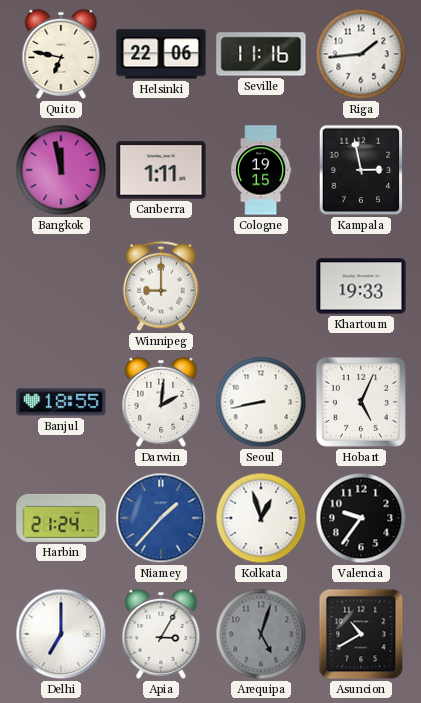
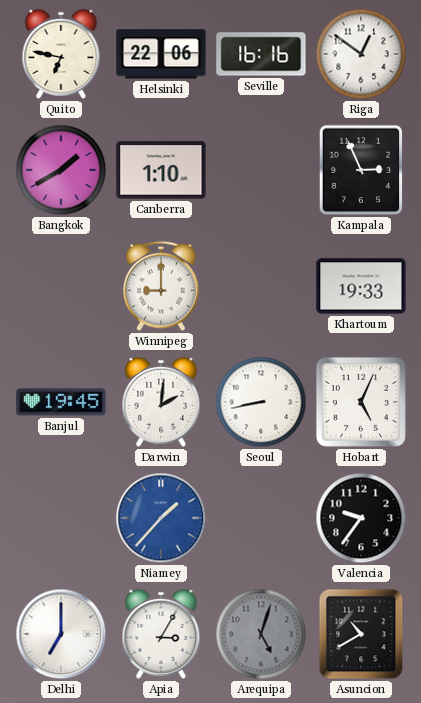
Seville: 11:16 -> 16:16 (261, 54)
Riga: 1:44 -> 12:51 (361, 54)
Bangkok: 11:58 -> 1:40 (61, 170)
Canberra: 1:11 -> 1:10 (161, 170)
Cologne: 19:15 -> none (261, 170)
Kampala: 2:58 -> 2:56 (361, 170)
Banjul: 18:55 -> 19:45 (61, 402)
Harbin: 21:24 -> none (61, 518)
Kolkata: 12:57 -> none (261, 518)
